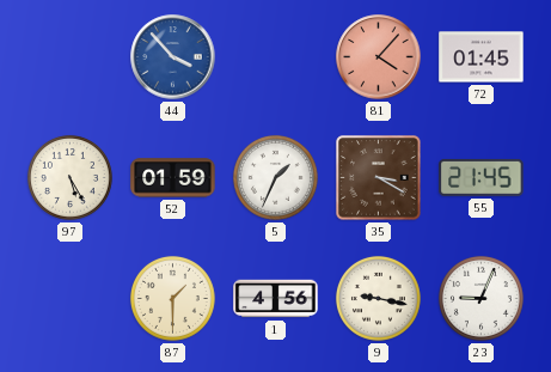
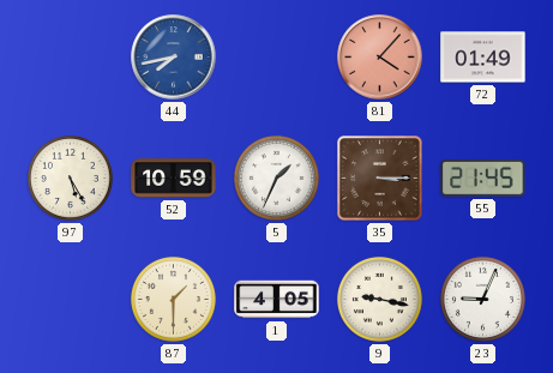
44: 3:53 -> 7:43 (174, 58)
72: 01:45 -> 01:49 (483, 58)
52: 01:59 -> 10:59 (174, 179)
35: 3:20 -> 3:15 (380, 179)
1: 4:56 -> 4:05 (277, 300)
